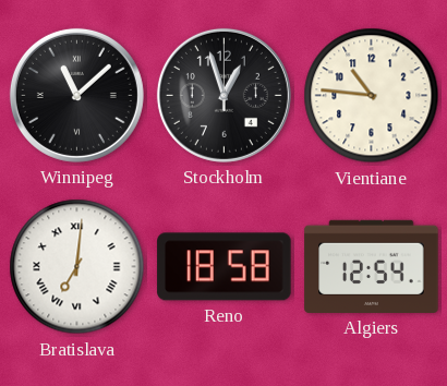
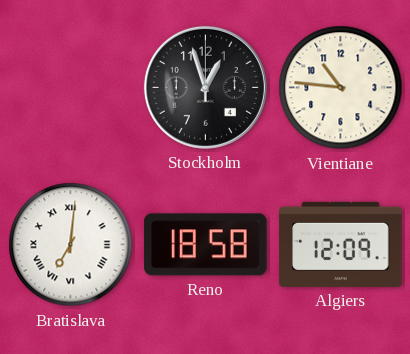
Winnipeg: 11:08 -> none (76, 95)
Algiers: 12:54 -> 12:09 (341, 244)
